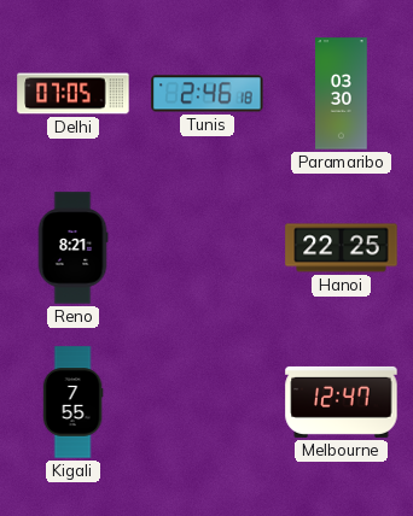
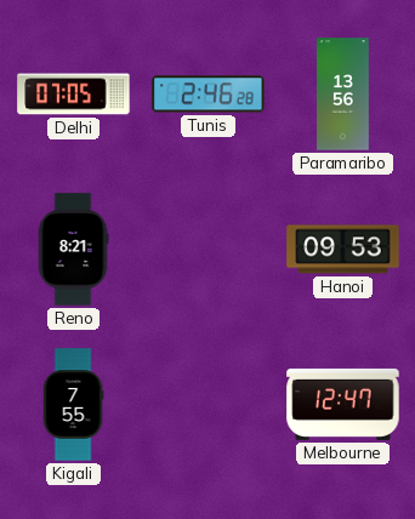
Tunis: 2:46:18 -> 2:46:28 (209, 95)
Paramaribo: 03:30 -> 13:56 (343, 95)
Hanoi: 22:25 -> 09:53 (343, 250)
